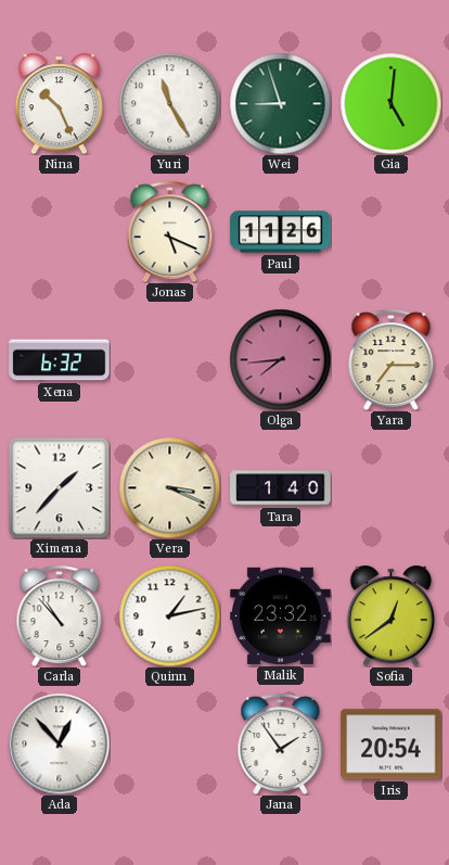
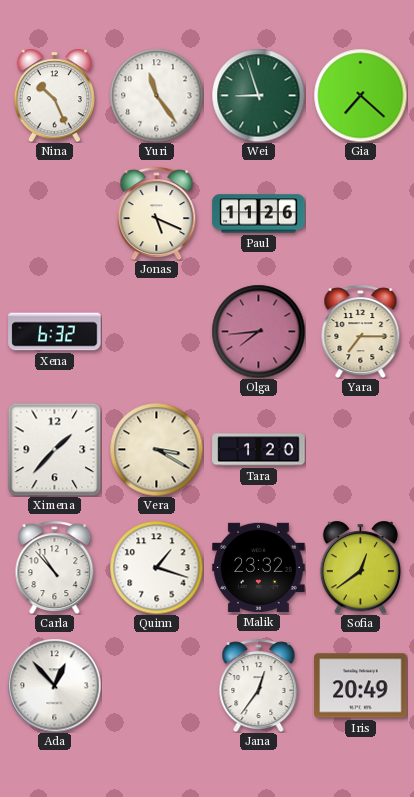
Yuri: 11:25 -> 11:24 (156, 95)
Gia: 5:01 -> 7:22 (360, 95)
Vera: 3:19 -> 3:20 (156, 449)
Tara: 1:40 -> 1:20 (259, 450)
Quinn: 1:13 -> 1:18 (156, 567)
Jana: 1:54 -> 12:36 (259, 685)
Iris: 20:54 -> 20:49 (361, 686)
